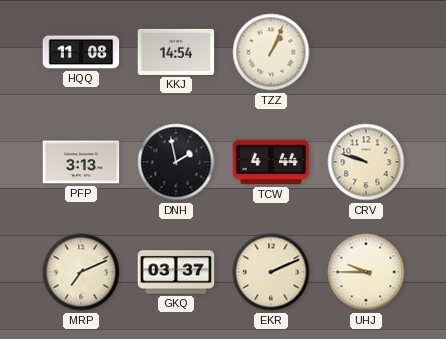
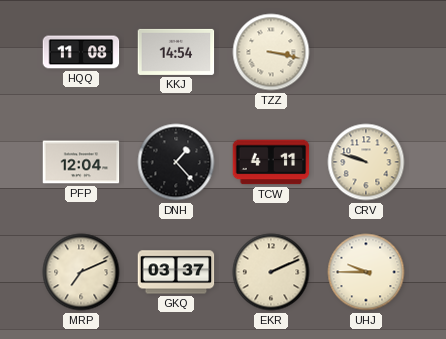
TZZ: 1:04 -> 3:17 (271, 52)
PFP: 3:13 -> 12:04 (81, 162)
DNH: 1:58 -> 1:23 (176, 162)
TCW: 4:44 -> 4:11 (271, 162)
